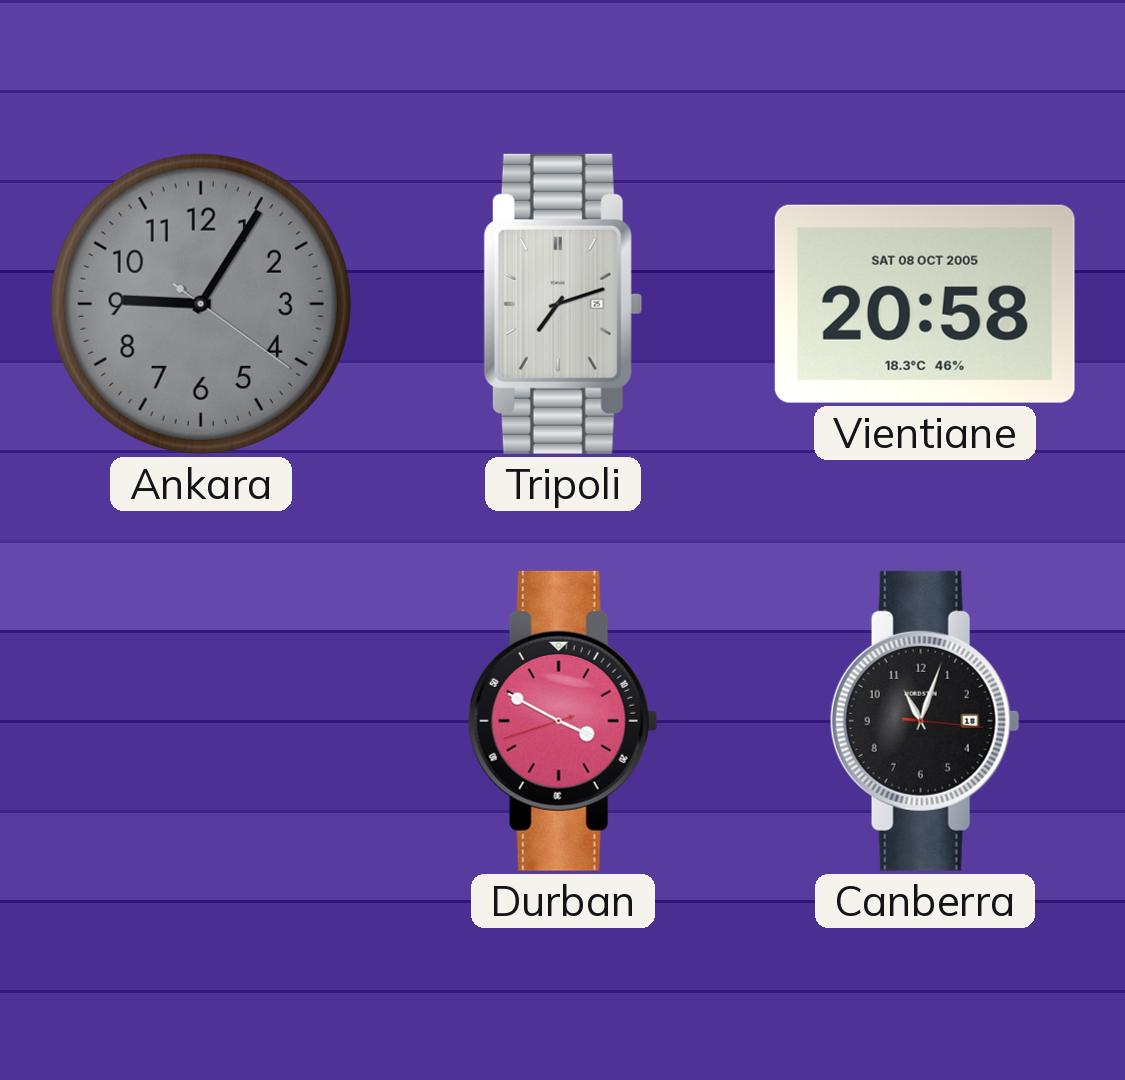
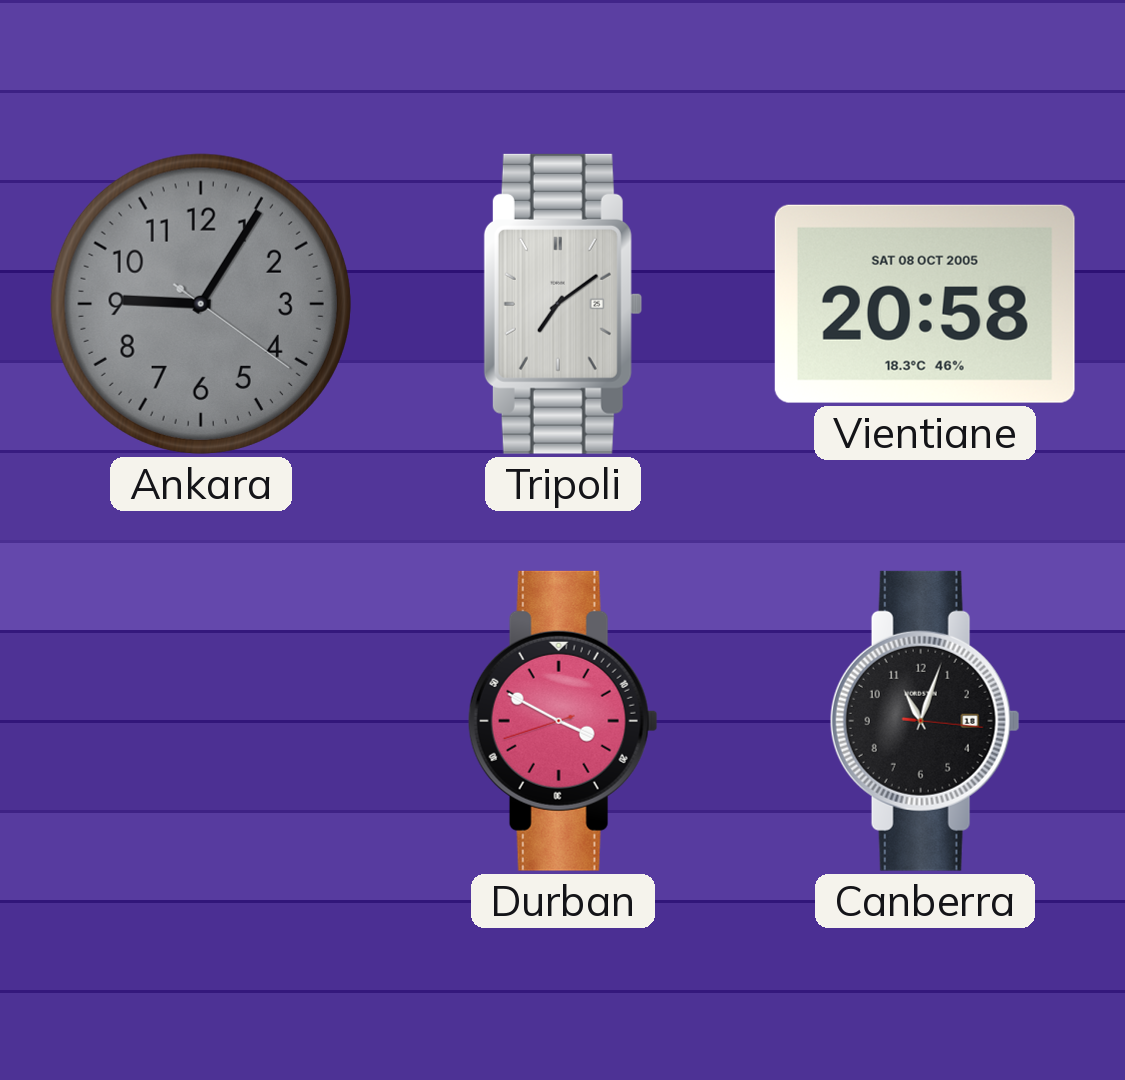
Tripoli: 7:12 -> 7:09 (563, 304)
